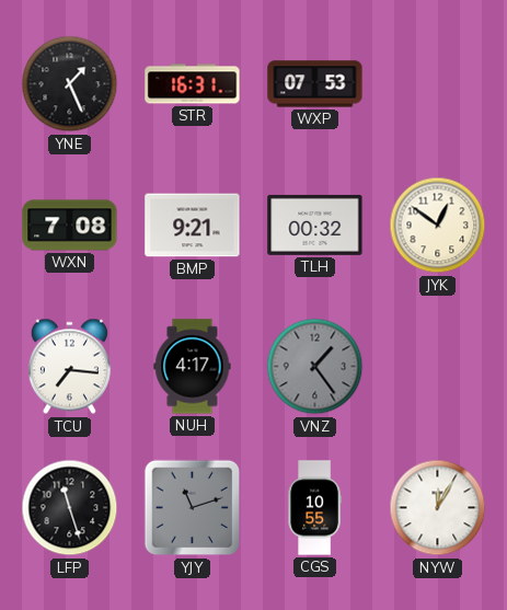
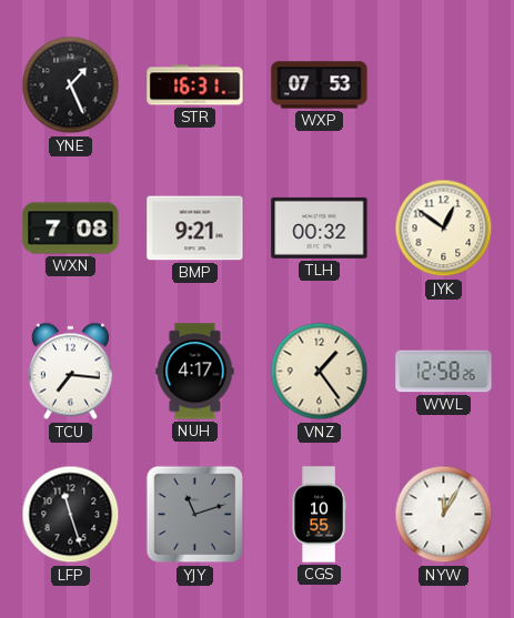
VNZ dial: grey -> cream (320, 372)
WWL: none -> 12:58 (444, 372)
